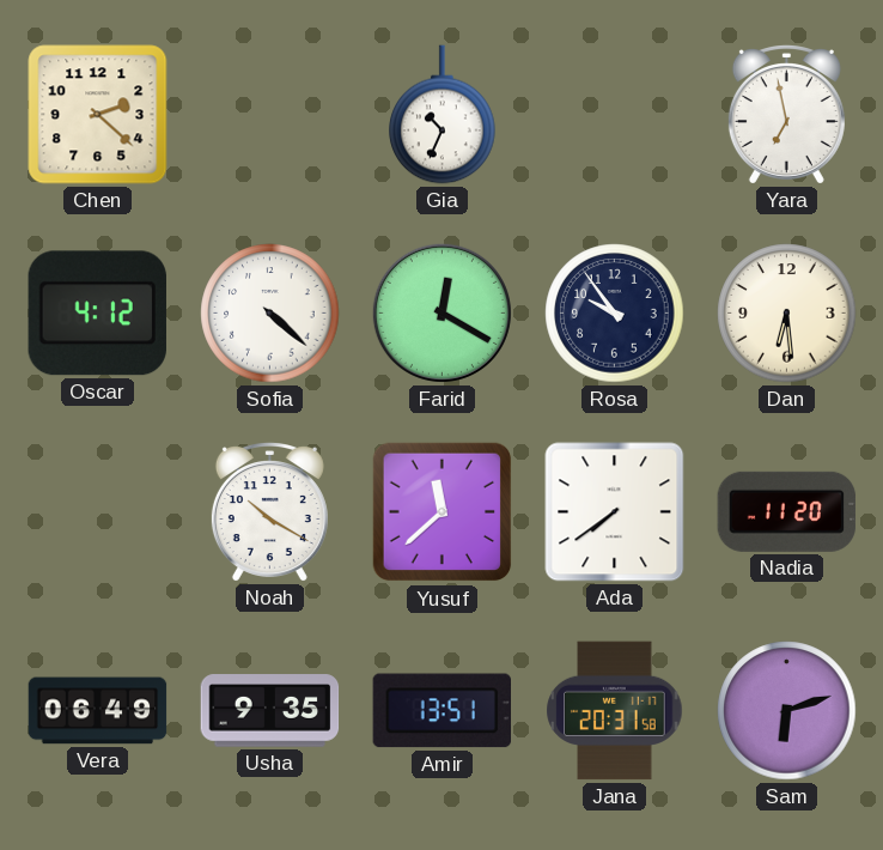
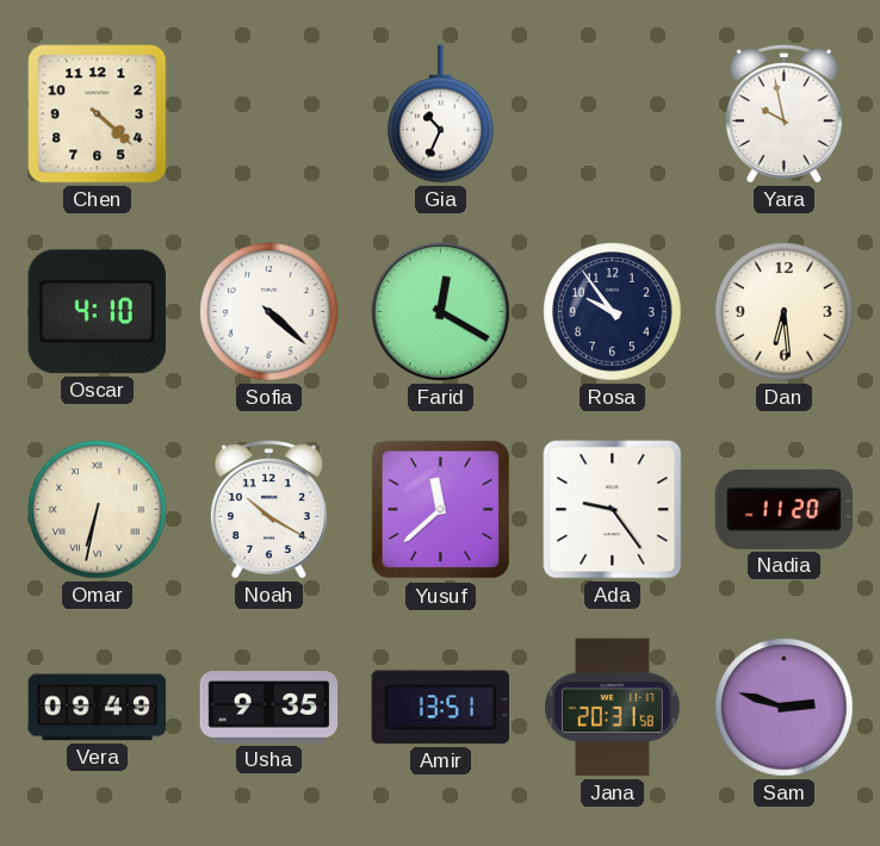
Chen: 2:22 -> 4:22 (98, 114)
Yara: 6:58 -> 9:58 (783, 114)
Oscar: 4:12 -> 4:10 (97, 312)
Omar: none -> 6:32 (98, 510)
Ada: 7:39 -> 9:24 (613, 510)
Vera: 06:49 -> 09:49 (98, 708)
Sam: 6:12 -> 2:48 (785, 708)
